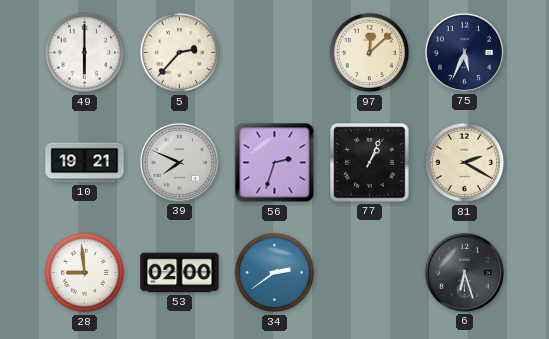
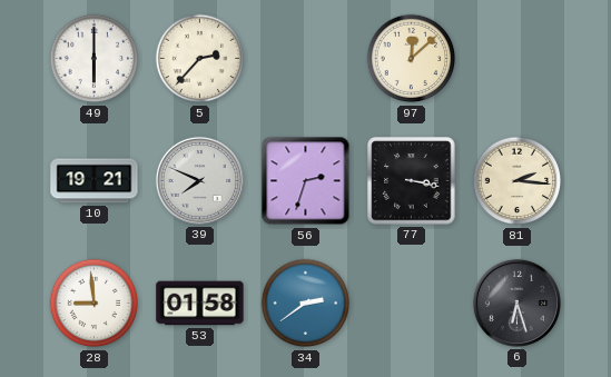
75: 5:34 -> none (464, 52)
77: 1:04 -> 3:17 (412, 181)
81: 2:20 -> 2:16 (518, 181)
53: 02:00 -> 01:58 (200, 304)
